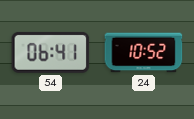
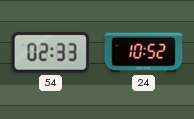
54: 06:41 -> 02:33 (51, 52)
